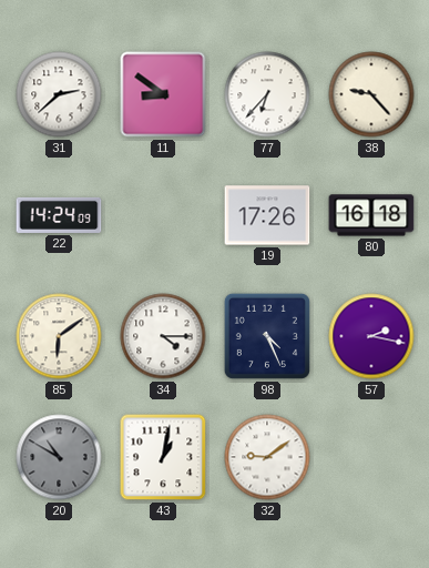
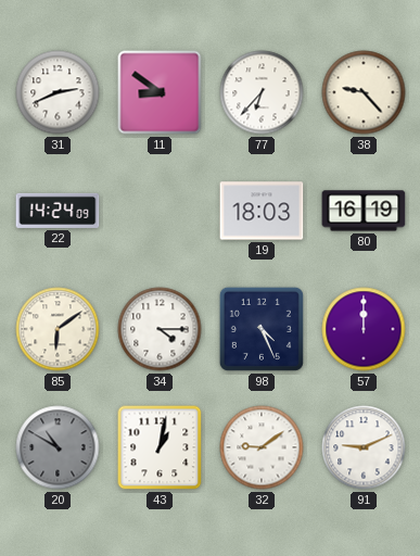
31: 2:38 -> 2:41 (58, 92)
19: 17:26 -> 18:03 (262, 211)
80: 16:18 -> 16:19 (364, 211)
57: 2:17 -> 12:00 (364, 329)
91: none -> 9:11 (364, 447)
